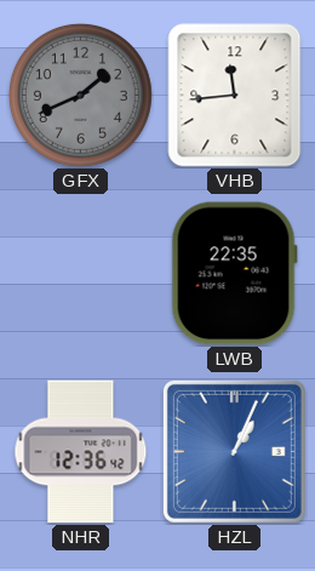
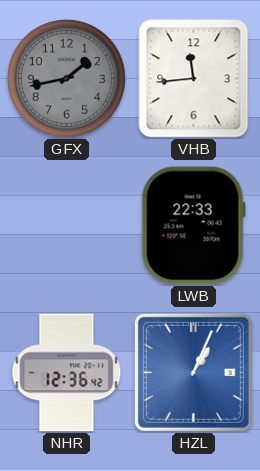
GFX: 1:41 -> 1:43 (66, 78)
LWB: 22:35 -> 22:33 (193, 226)
